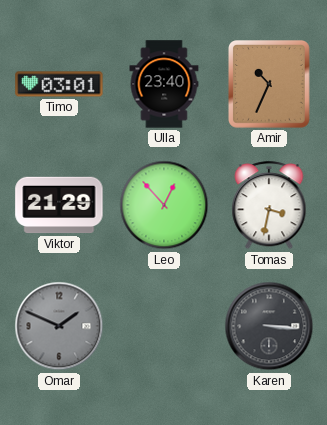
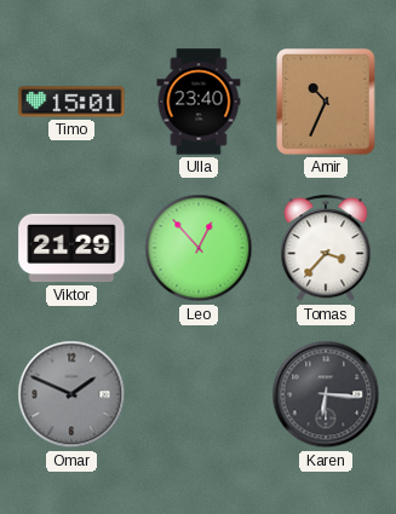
Timo: 03:01 -> 15:01 (71, 102)
Tomas: 3:32 -> 3:37 (326, 249)
Karen: 3:16 -> 6:16 (326, 394)
